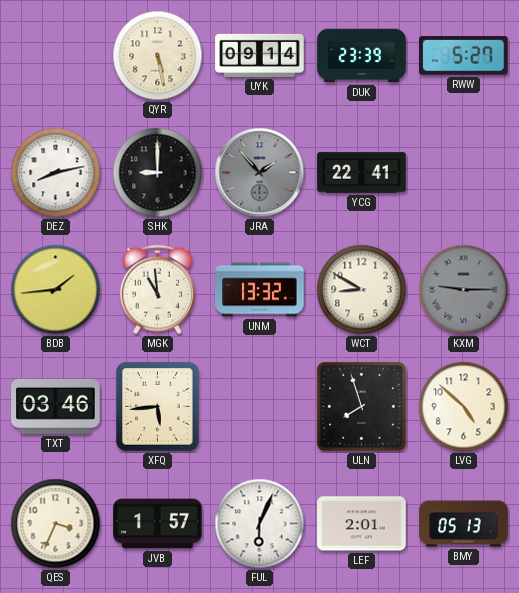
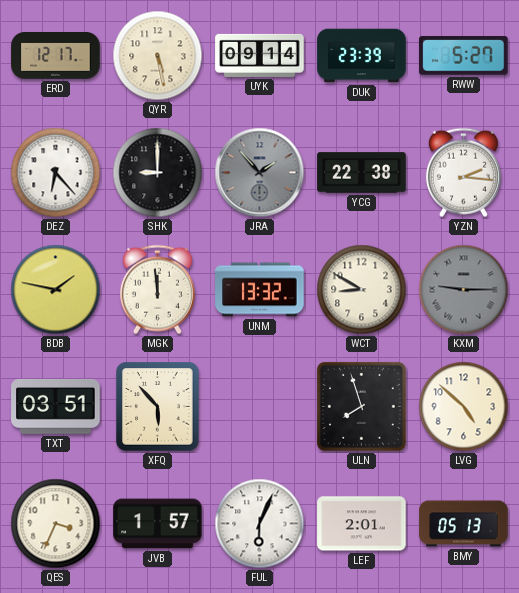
ERD: none -> 12:17 (56, 56)
DEZ: 8:13 -> 6:23 (56, 173)
YCG: 22:41 -> 22:38 (362, 173)
YZN: none -> 2:16 (463, 173)
BDB: 1:44 -> 1:47 (56, 290)
MGK: 10:59 -> 11:59 (157, 290)
TXT: 03:46 -> 03:51 (56, 407)
XFQ: 5:44 -> 5:53 (158, 407)
